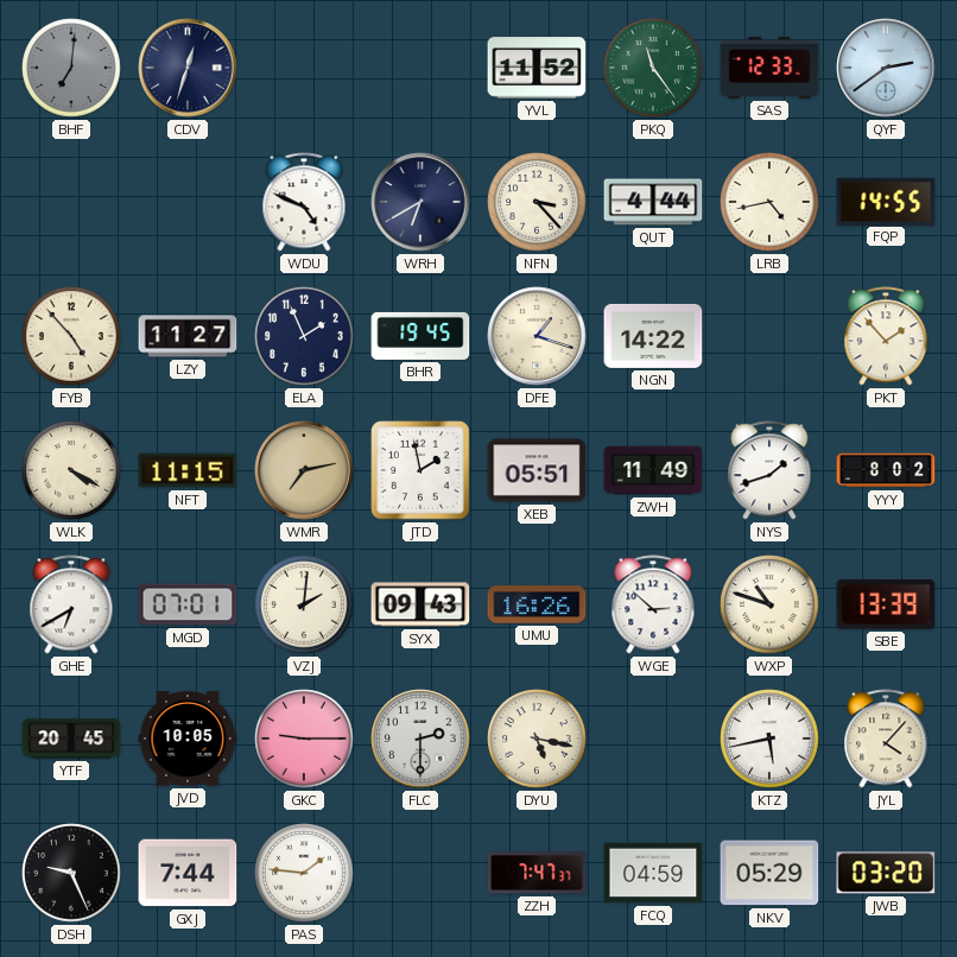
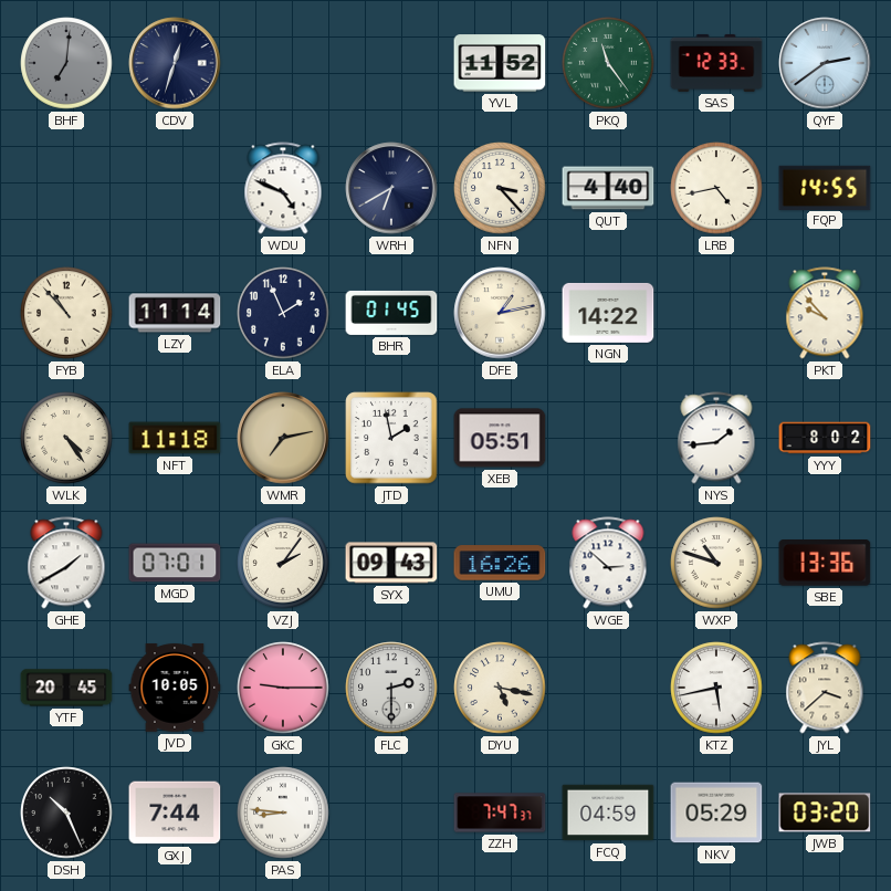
QUT: 4:44 -> 4:40 (608, 188)
FYB: 4:53 -> 10:53 (66, 313)
LZY: 11:27 -> 11:14 (175, 313)
BHR: 19:45 -> 01:45 (391, 313)
DFE: 1:18 -> 1:13 (500, 313)
PKT: 1:53 -> 9:53 (825, 313)
WLK: 4:20 -> 4:24 (66, 438)
NFT: 11:15 -> 11:18 (175, 438)
ZWH: 11:49 -> none (653, 470)
NYS: 1:42 -> 1:44 (716, 438)
GHE: 6:40 -> 1:40 (66, 563)
VZJ: 2:01 -> 2:06 (283, 563)
SBE: 13:39 -> 13:36 (825, 563)
JYL: 4:07 -> 3:38 (825, 688)
DSH: 9:26 -> 10:26 (66, 813)
PAS: 1:46 -> 8:46 (283, 813)
